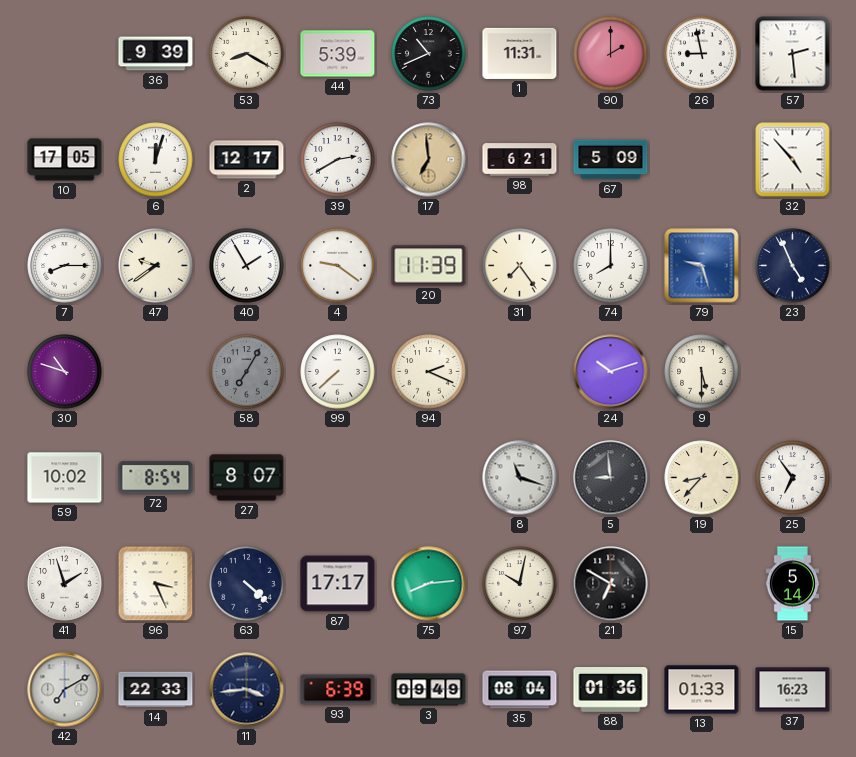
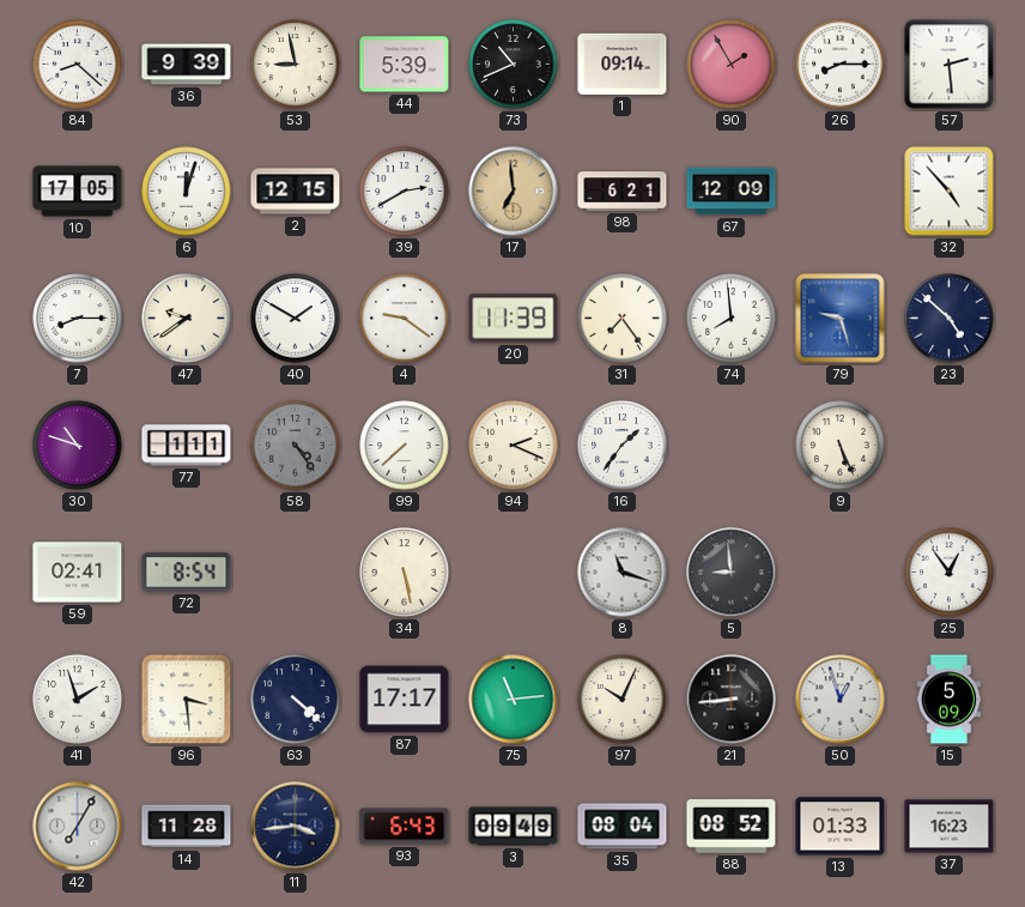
84: none -> 8:22 (78, 65)
53: 8:20 -> 8:58 (296, 65)
1: 11:31 -> 09:14 (623, 64)
90: 2:00 -> 1:55 (732, 65)
26: 8:58 -> 8:15 (841, 65)
2: 12:17 -> 12:15 (296, 192)
67: 5:09 -> 12:09 (732, 192)
40: 1:55 -> 1:50 (296, 319)
74: 8:00 -> 7:59 (732, 319)
23: 4:56 -> 4:52 (950, 319)
77: none -> 1:11 (187, 446)
58: 7:05 -> 4:24 (296, 446)
16: none -> 1:36 (623, 446)
24: 10:12 -> none (611, 372)
9: 5:30 -> 5:26 (841, 446)
59: 10:02 -> 02:41 (78, 573)
27: 8:07 -> none (247, 478)
34: none -> 5:28 (405, 573)
19: 8:37 -> none (702, 478)
25: 6:54 -> 12:54 (950, 573)
96: 3:26 -> 3:29 (187, 700)
75: 8:14 -> 11:14 (514, 700)
97: 10:02 -> 10:04 (623, 700)
21: 6:50 -> 8:44 (732, 700)
50: none -> 12:57 (841, 700)
15: 5:14 -> 5:09 (950, 700)
42: 7:10 -> 7:05 (78, 827)
14: 22:33 -> 11:28 (187, 827)
93: 6:39 -> 6:43 (405, 827)
88: 01:36 -> 08:52 (732, 827)
